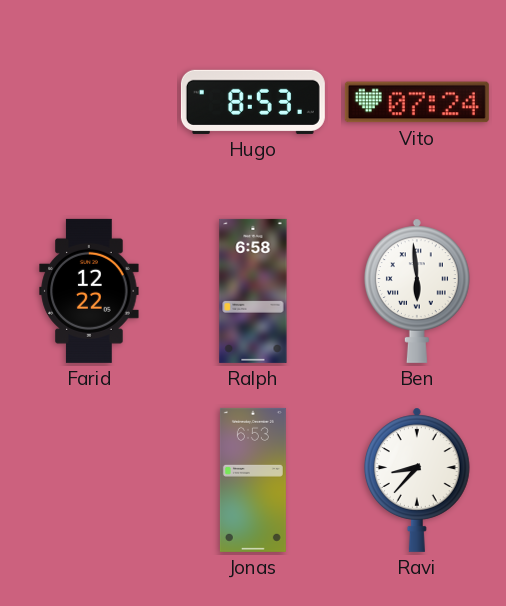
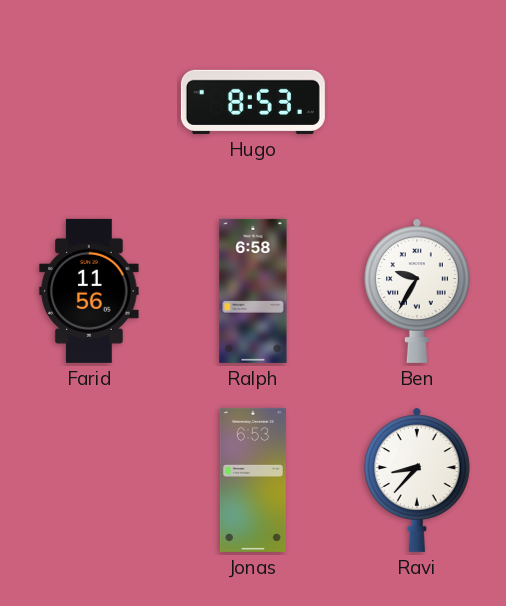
Vito: 07:24 -> none (417, 102)
Farid: 12:22 -> 11:56 (89, 291)
Ben: 5:59 -> 9:35 (417, 291)
